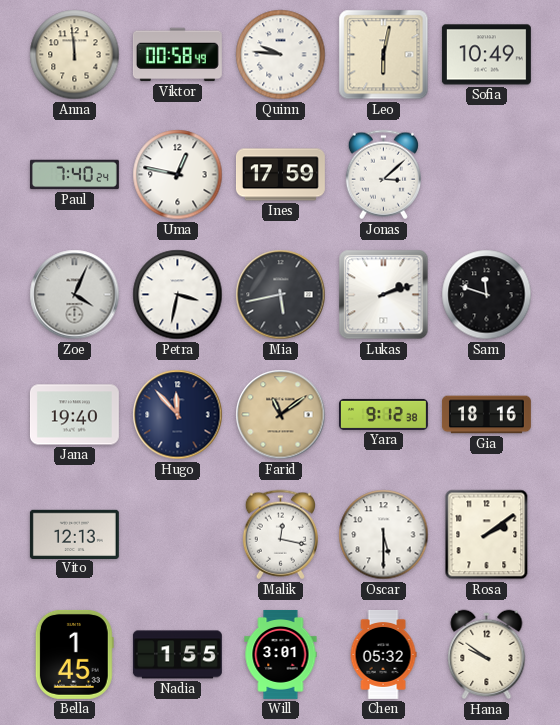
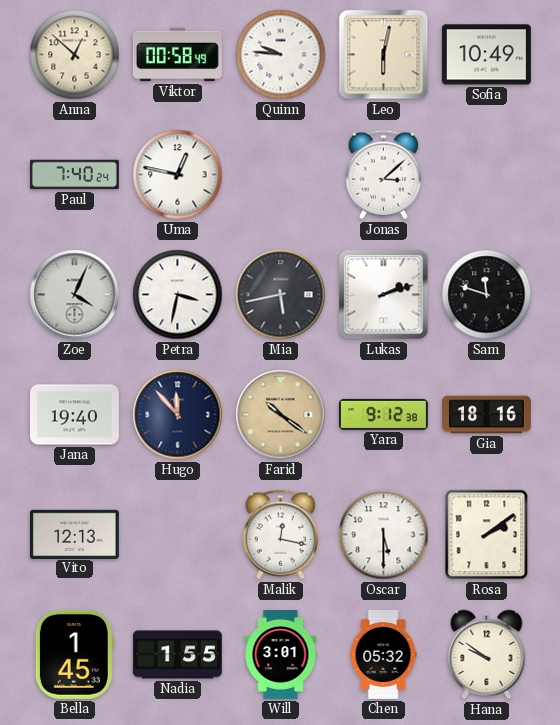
Anna: 11:59 -> 12:52 (75, 55)
Ines: 17:59 -> none (280, 175)
Farid: 11:09 -> 10:21 (281, 415)
